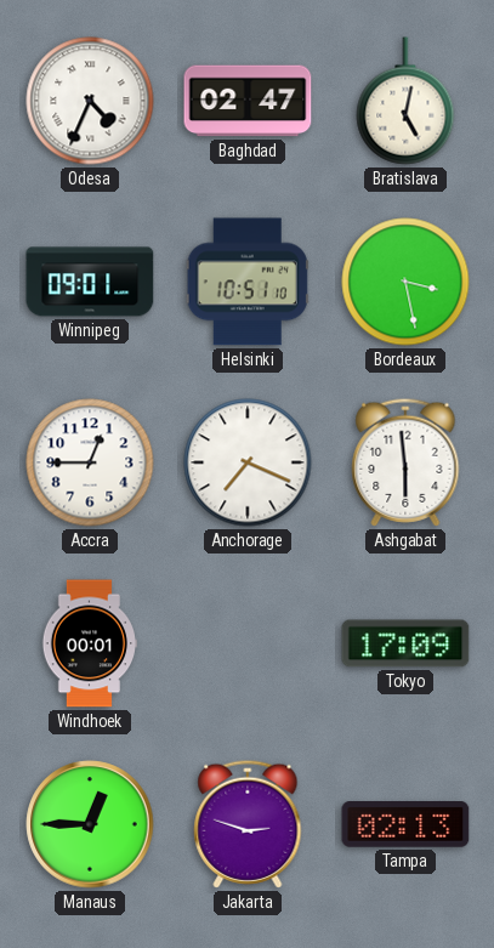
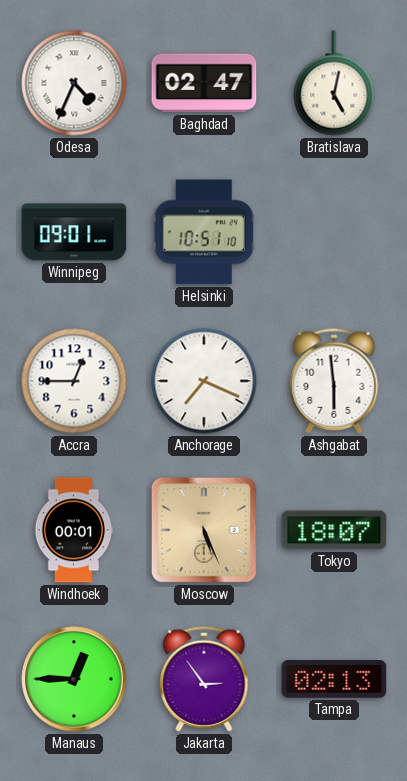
Bordeaux: 3:28 -> none (405, 282)
Moscow: none -> 5:26 (204, 530)
Tokyo: 17:09 -> 18:07 (334, 530)
Jakarta: 2:48 -> 2:54 (204, 679)
